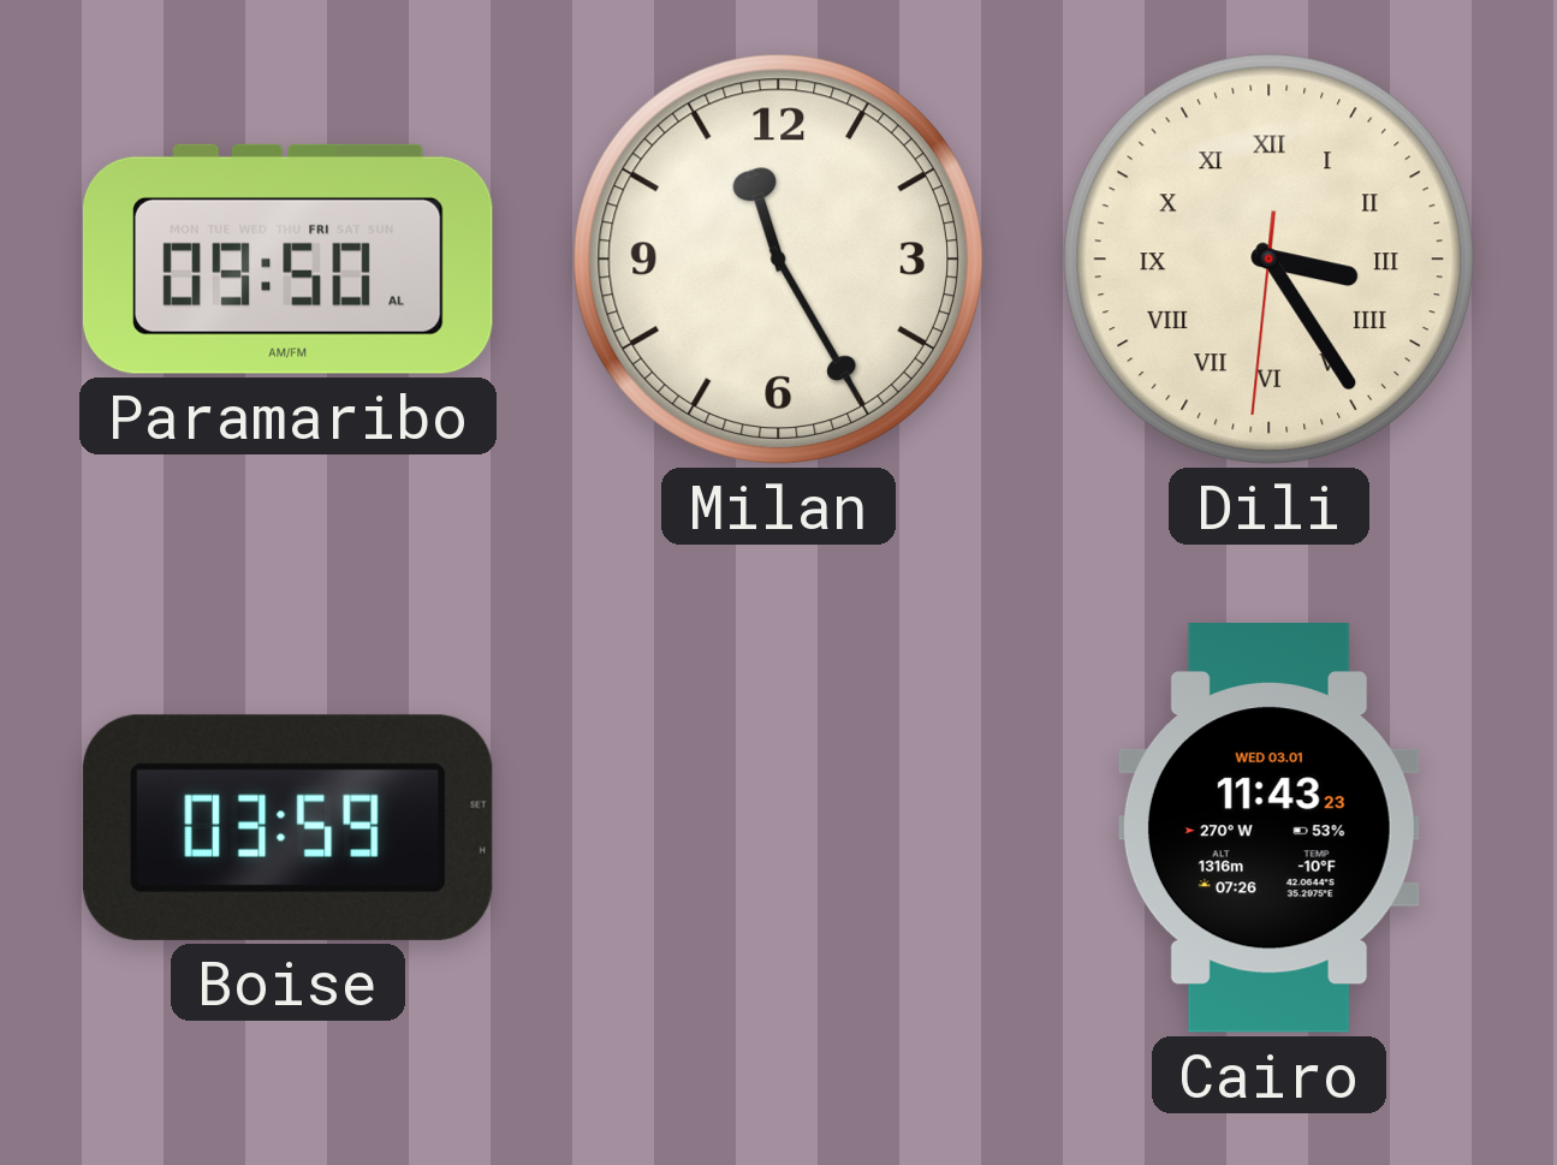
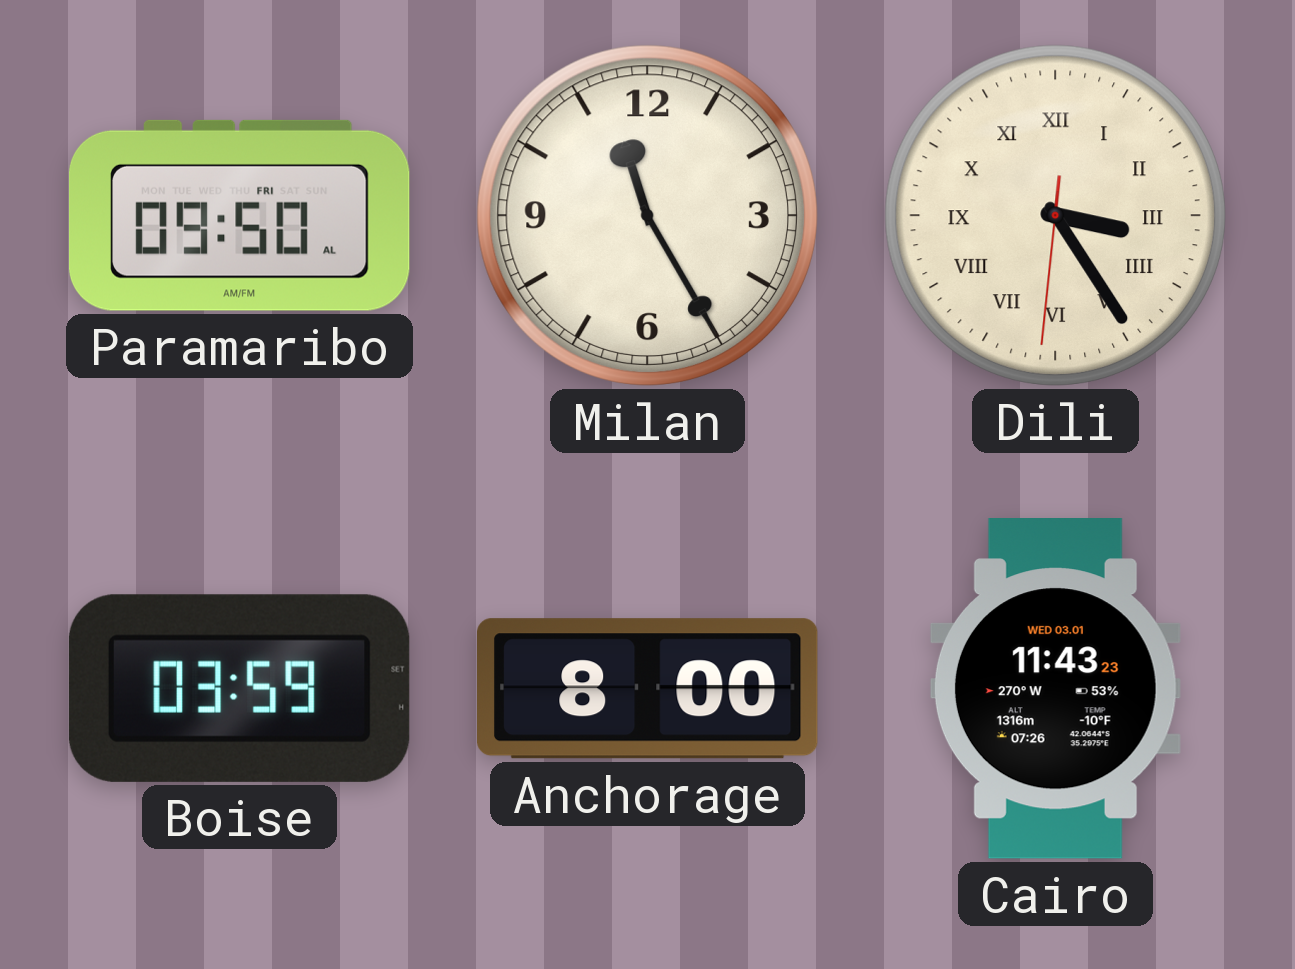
Anchorage: none -> 8:00 (648, 689)
